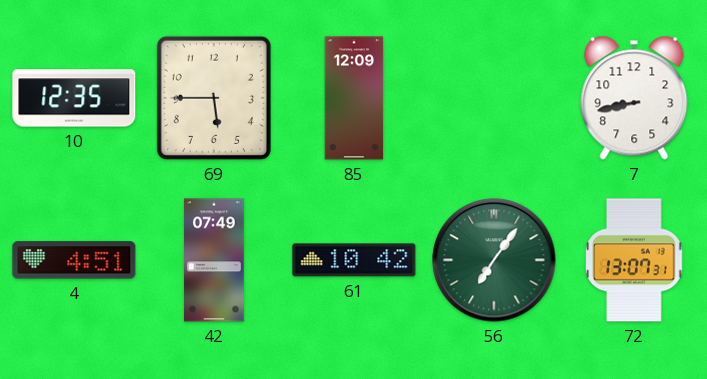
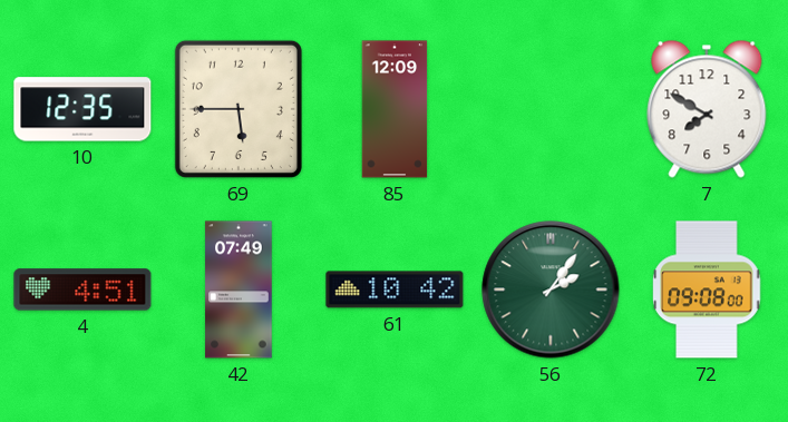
7: 8:43 -> 7:50 (707, 109)
56: 7:06 -> 2:06 (551, 289)
72: 13:07 -> 09:08 (707, 289)
